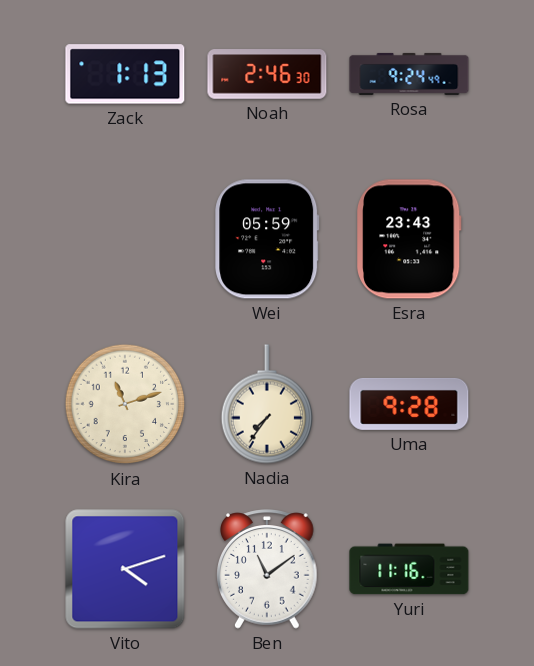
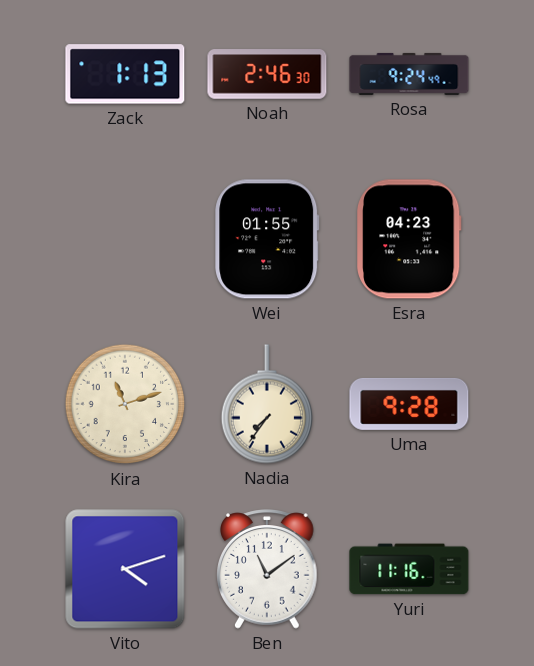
Wei: 05:59 -> 01:55 (267, 239)
Esra: 23:43 -> 04:23 (410, 239)
